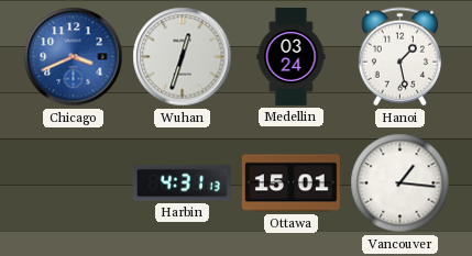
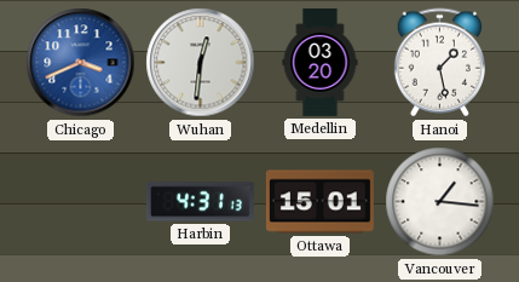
Wuhan: 12:33 -> 12:31 (201, 63)
Medellin: 03:24 -> 03:20 (321, 62)
